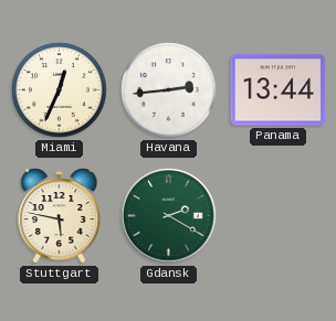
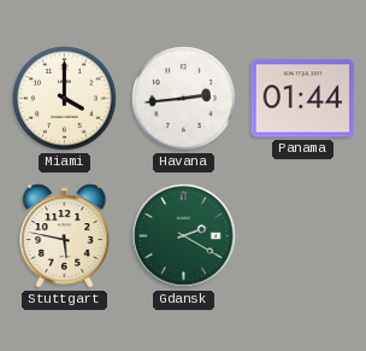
Miami: 12:34 -> 4:00 (65, 99)
Panama: 13:44 -> 01:44 (303, 99)
